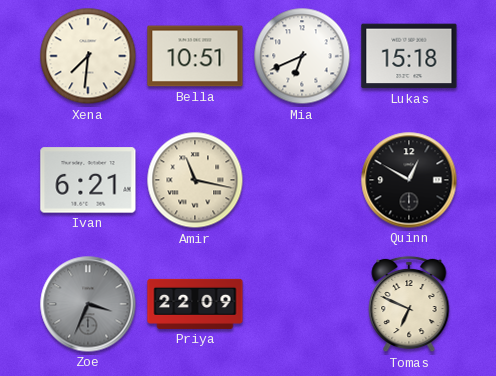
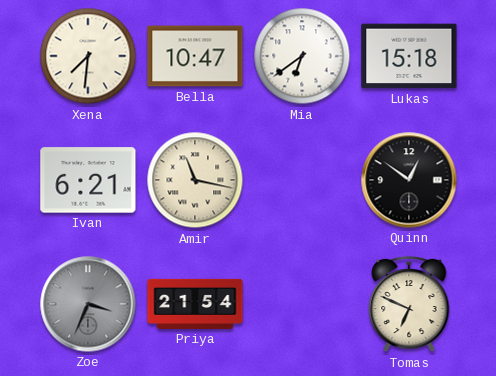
Bella: 10:51 -> 10:47 (195, 56)
Mia: 6:41 -> 6:39 (302, 56)
Quinn: 12:50 -> 12:51 (409, 180)
Priya: 22:09 -> 21:54 (195, 304)
